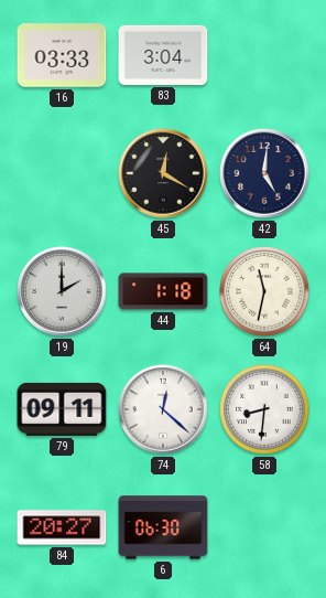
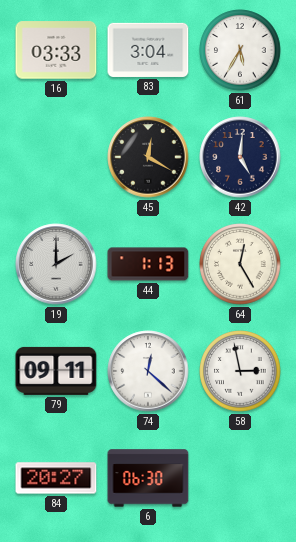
61: none -> 5:35 (240, 50)
44: 1:18 -> 1:13 (148, 264)
64: 11:32 -> 12:25 (240, 264)
58: 8:31 -> 2:58 (240, 371)
